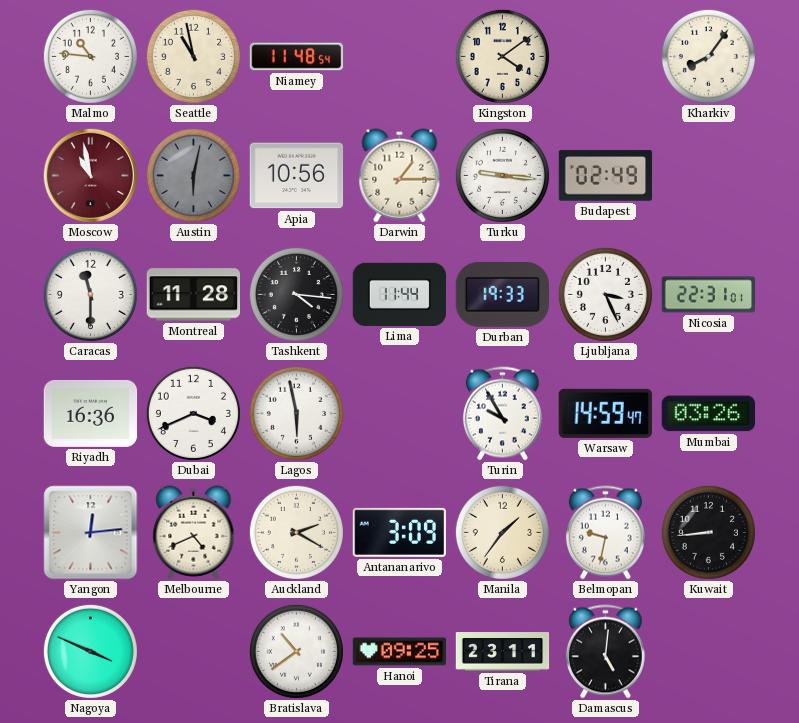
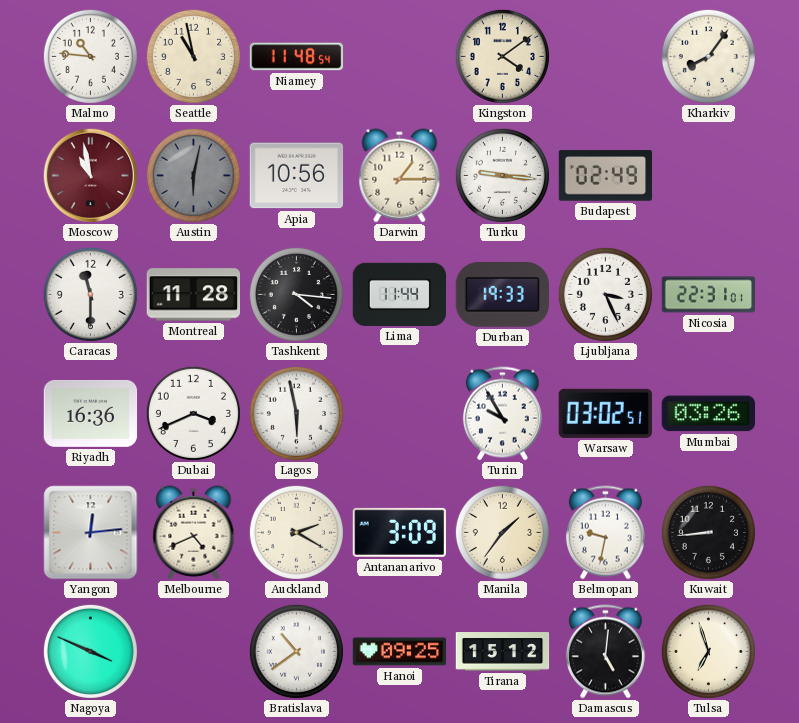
Warsaw: 14:59 -> 03:02 (605, 413)
Tirana: 23:11 -> 15:12 (503, 652)
Tulsa: none -> 6:57 (708, 651)
